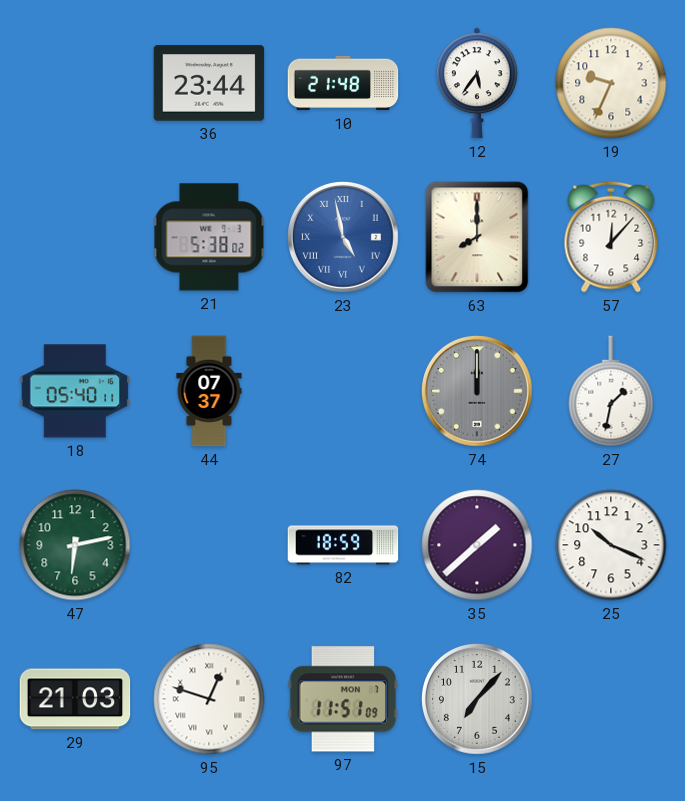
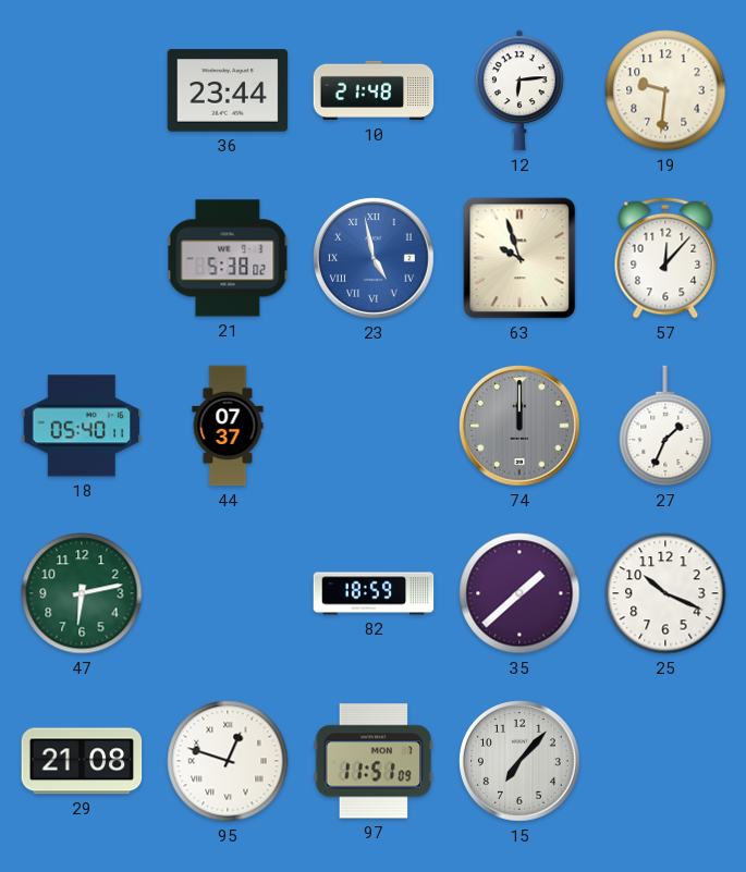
12: 5:36 -> 6:14 (521, 90)
19: 9:34 -> 9:31 (665, 90)
63: 8:00 -> 9:57 (519, 258)
27: 1:32 -> 1:34 (665, 426)
29: 21:03 -> 21:08 (82, 761)
